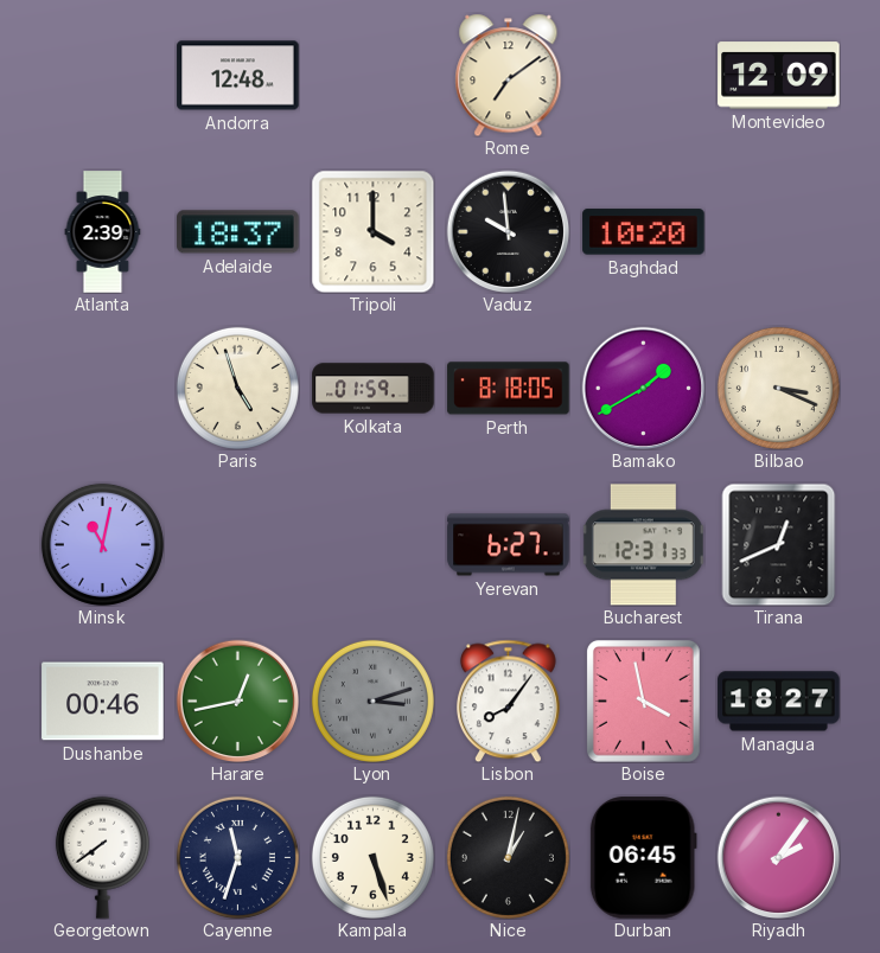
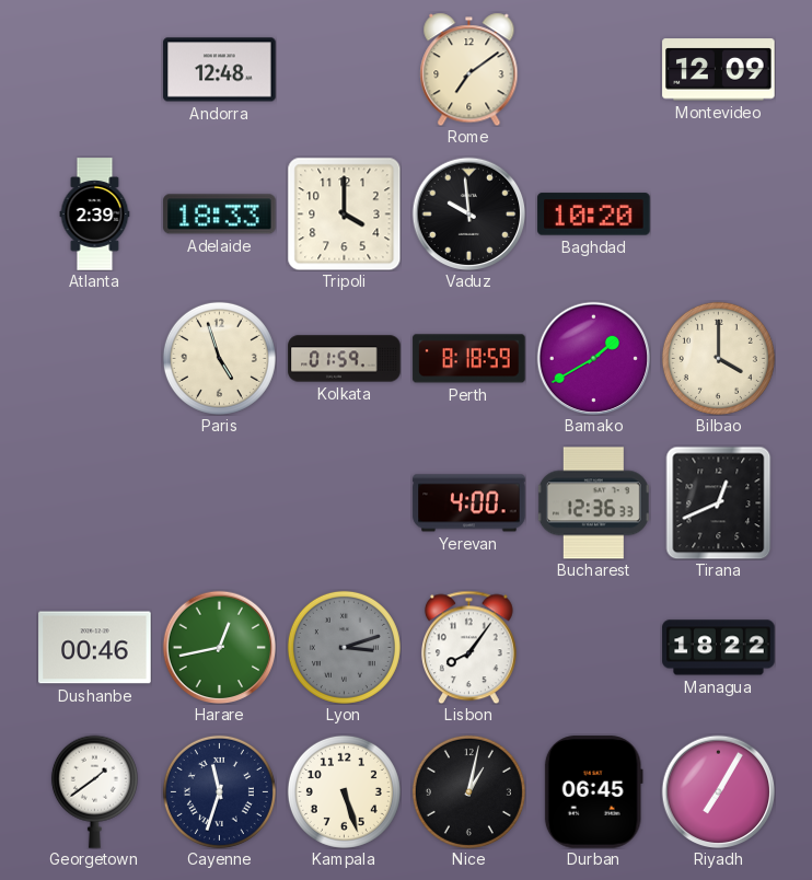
Adelaide: 18:37 -> 18:33 (220, 215)
Perth: 8:18:05 -> 8:18:59 (469, 359)
Bilbao: 3:19 -> 4:00 (718, 358)
Minsk: 11:02 -> none (102, 544)
Yerevan: 6:27 -> 4:00 (469, 503)
Bucharest: 12:31 -> 12:36 (593, 503)
Boise: 3:58 -> none (643, 701)
Managua: 18:27 -> 18:22 (719, 648)
Georgetown: 7:39 -> 1:39 (94, 791)
Riyadh: 2:06 -> 7:05 (718, 791)
